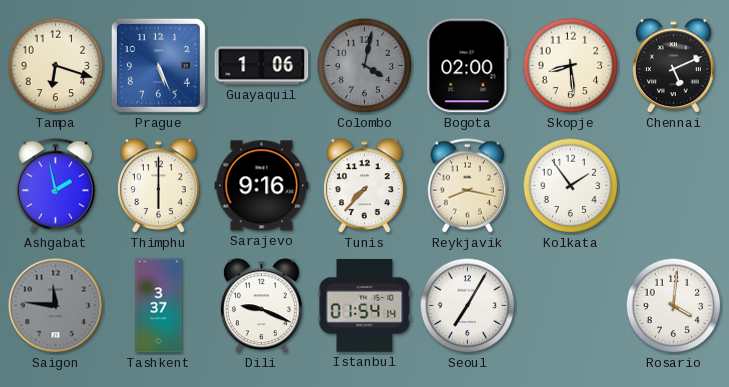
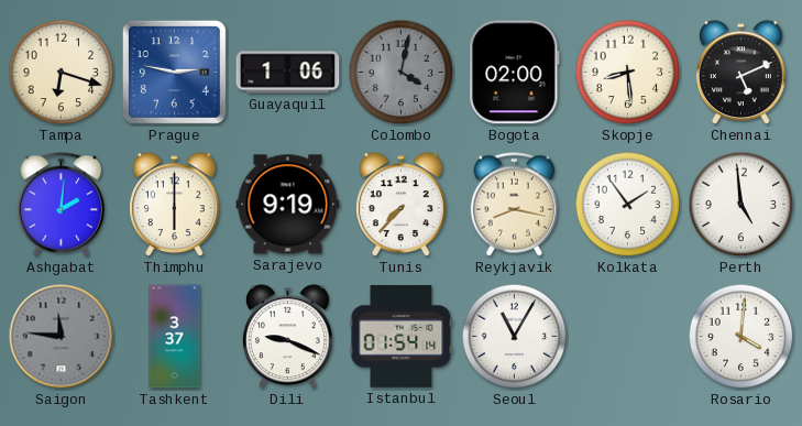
Prague: 5:26 -> 2:47 (174, 72)
Ashgabat: 1:58 -> 2:01 (61, 205)
Sarajevo: 9:16 -> 9:19 (288, 205)
Perth: none -> 4:59 (741, 205)
Seoul: 7:05 -> 11:05 (515, 337)
